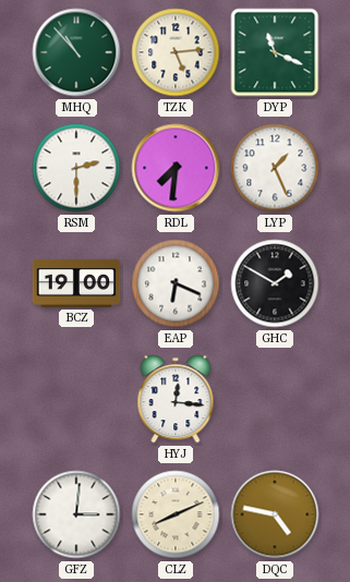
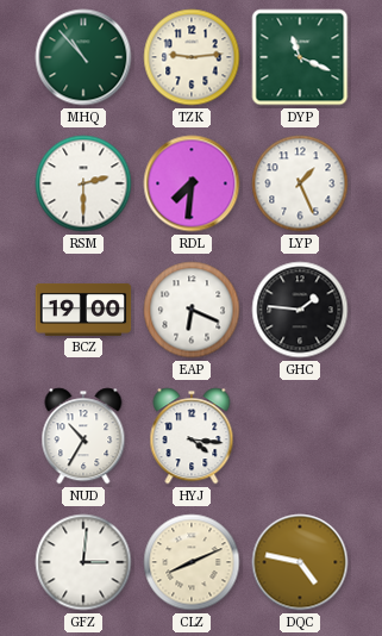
TZK: 5:14 -> 9:14 (192, 57)
GHC: 1:50 -> 1:46 (300, 310)
NUD: none -> 10:35 (83, 436)
HYJ: 12:16 -> 4:16 (192, 436)
